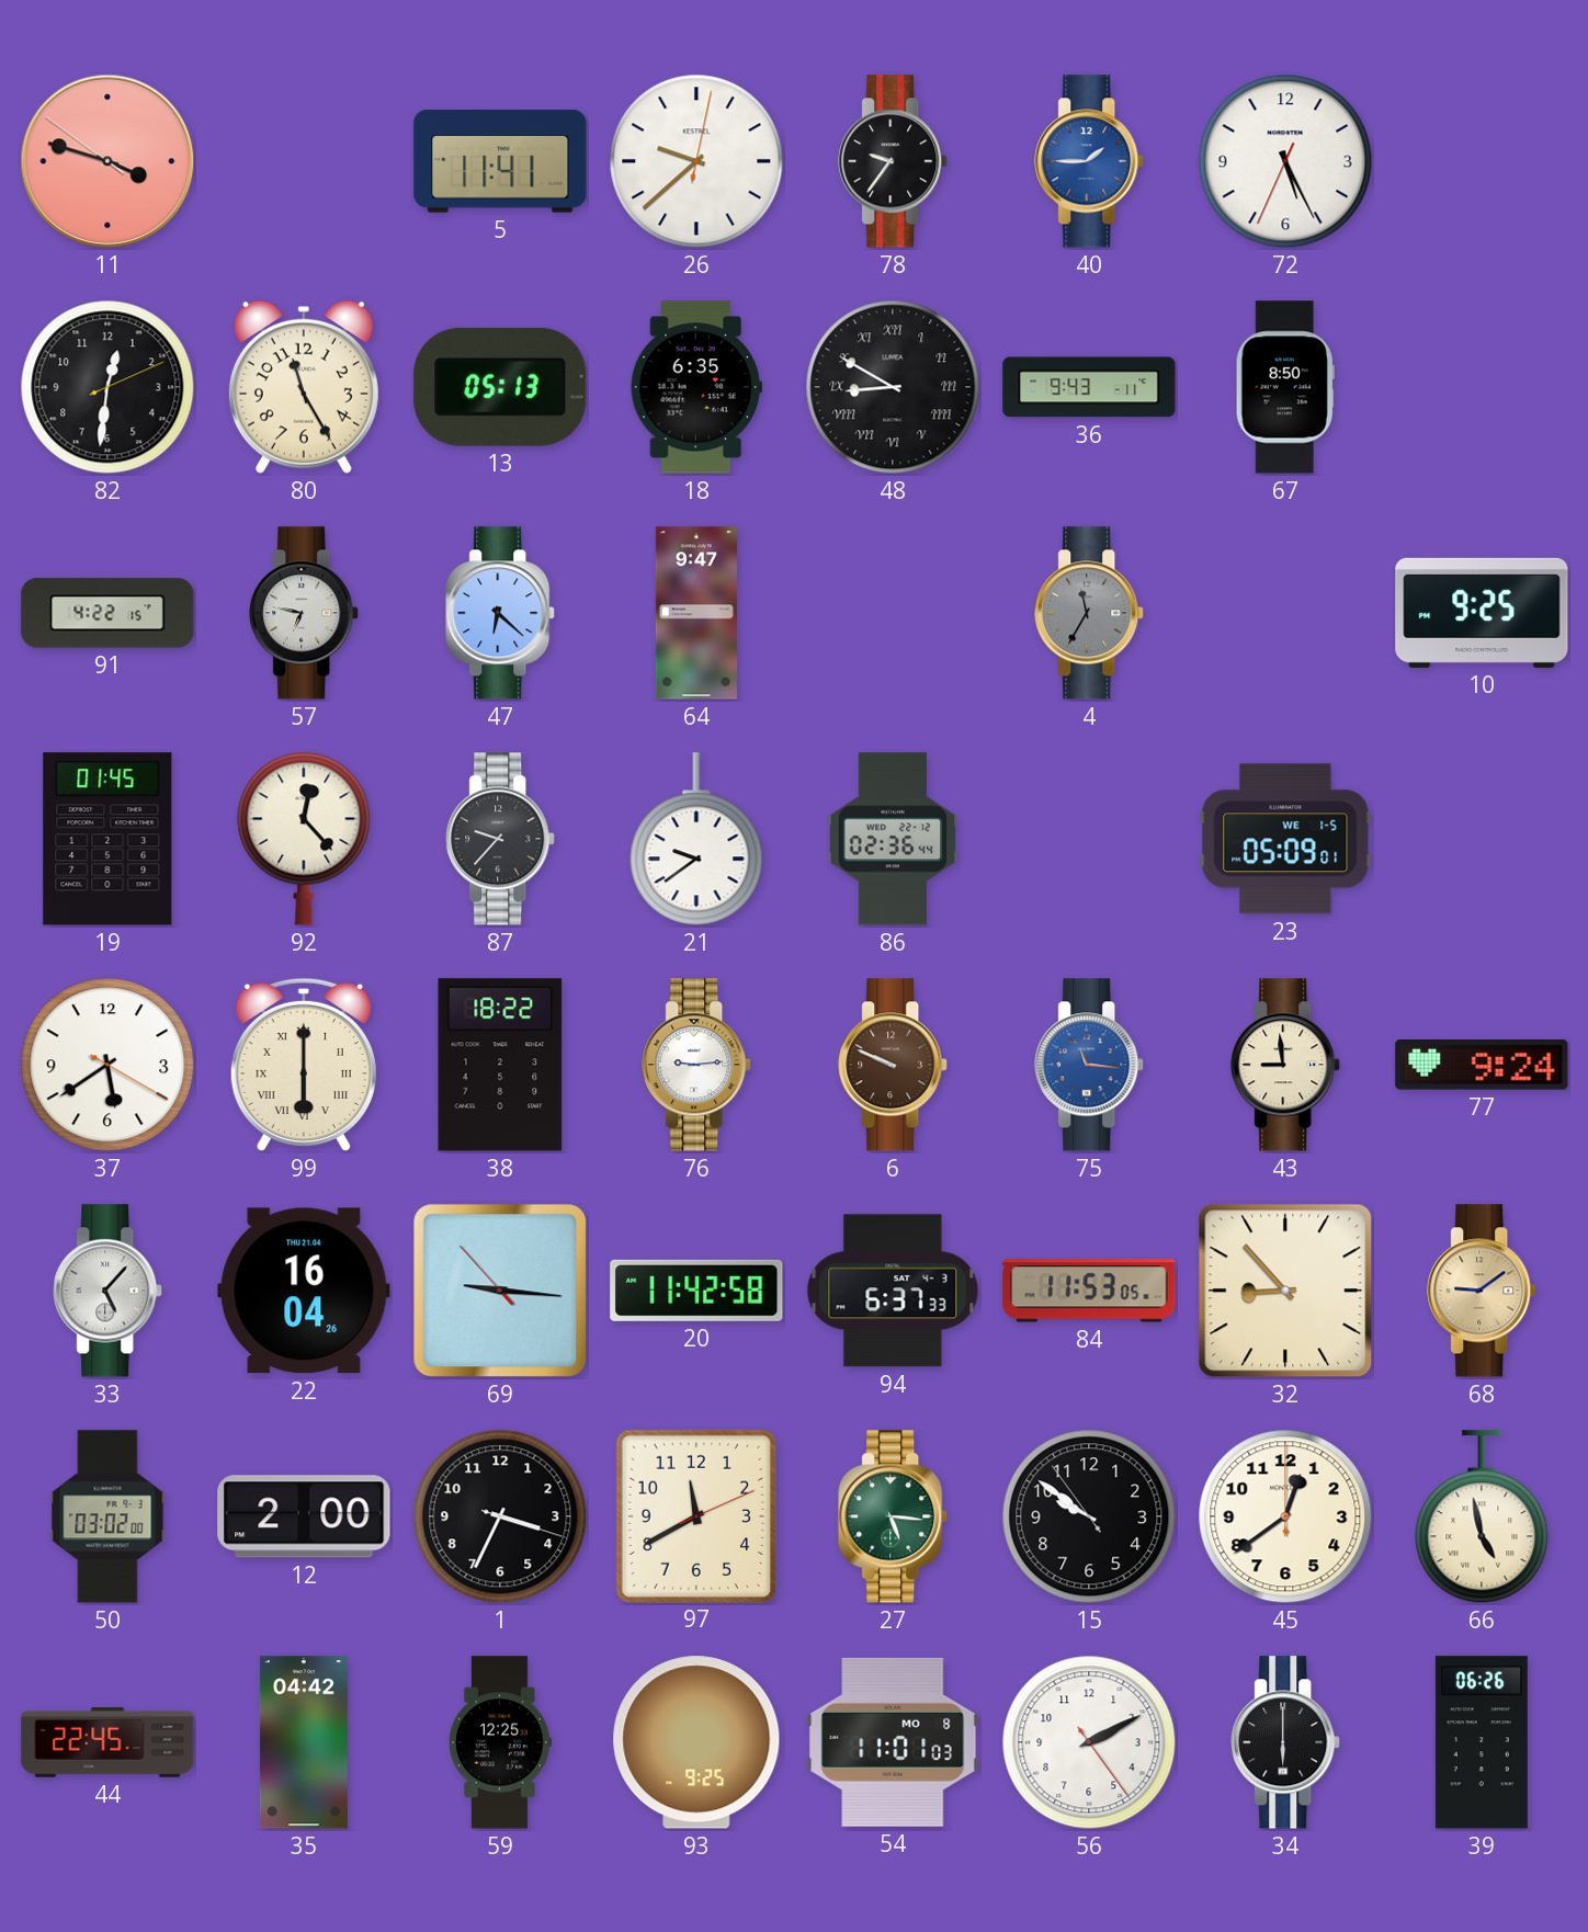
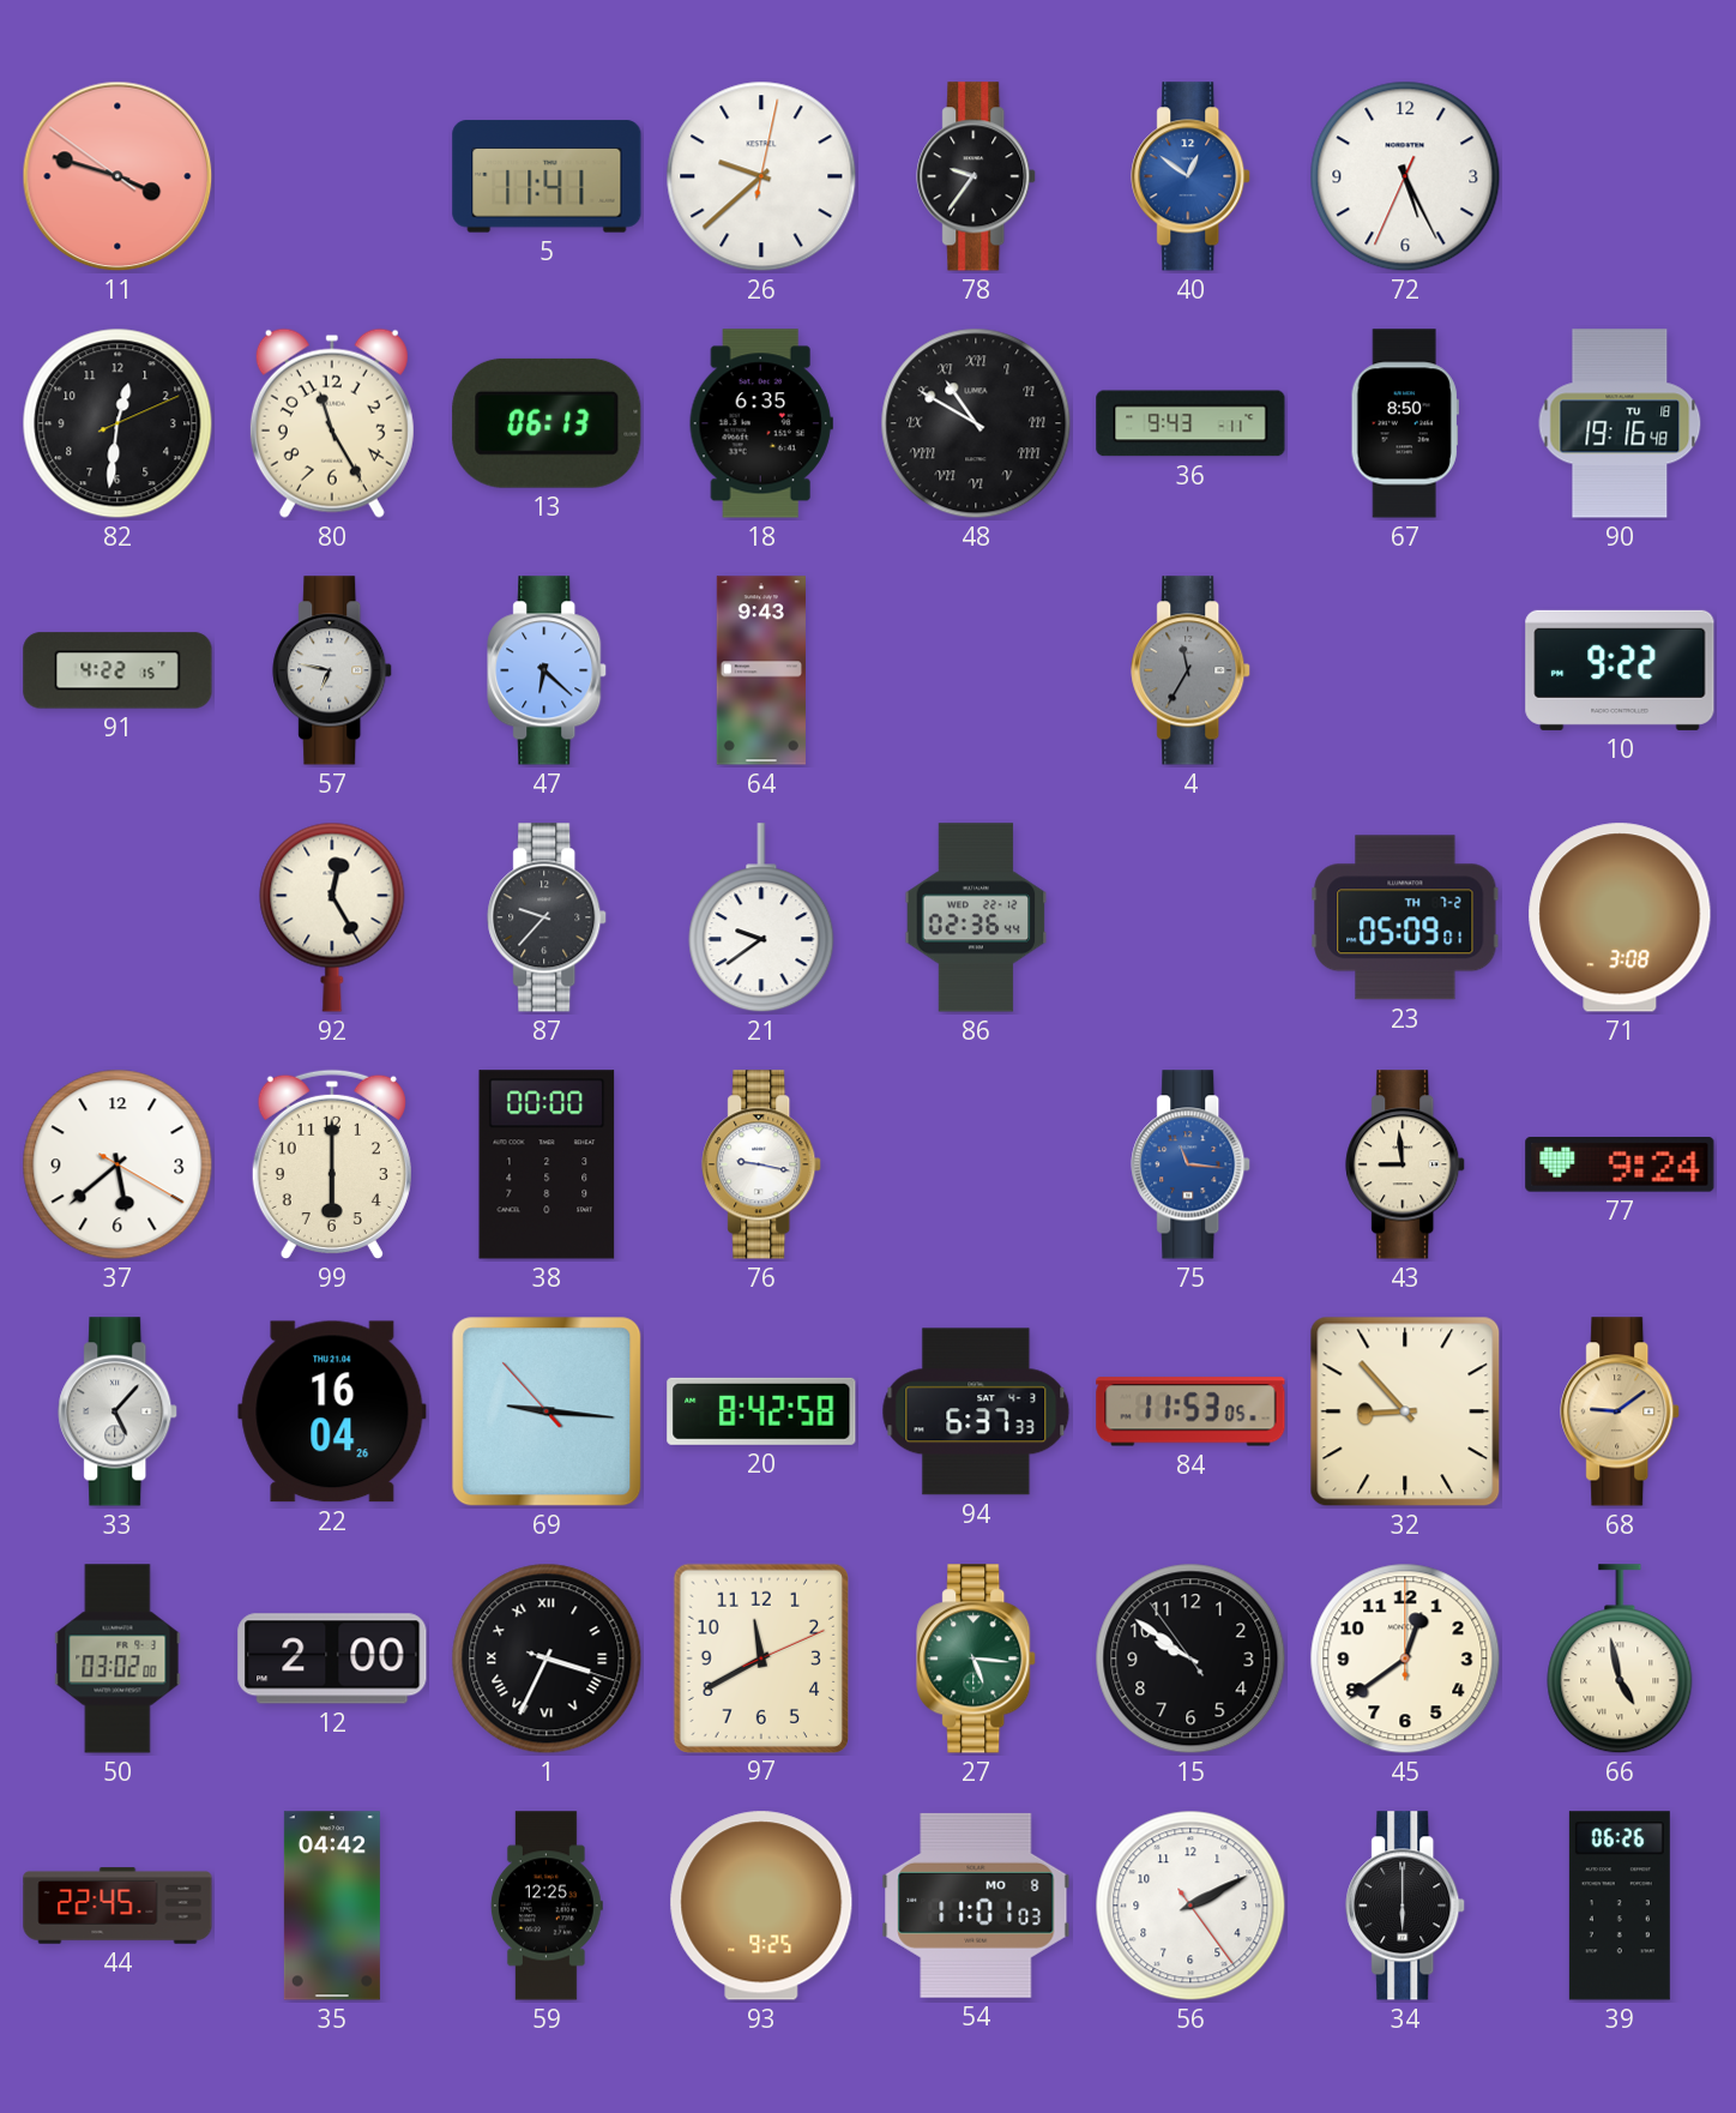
40: 1:45 -> 12:51 (1192, 176)
13: 05:13 -> 06:13 (547, 423)
48: 8:50 -> 10:50 (976, 423)
90: none -> 19:16 (1620, 423)
64: 9:47 -> 9:43 (761, 670)
10: 9:25 -> 9:22 (1620, 670)
19: 01:45 -> none (107, 839)
92: 12:23 -> 12:25 (332, 917)
23 date: WE 1-5 -> TH 7-2 (1405, 917)
71: none -> 3:08 (1620, 917)
37: 5:39 -> 5:38 (117, 1164)
99 numerals: Roman -> Arabic (332, 1164)
38: 18:22 -> 00:00 (547, 1164)
76: 9:14 -> 9:17 (762, 1164)
6: 9:49 -> none (894, 1065)
20: 11:42 -> 8:42 (761, 1411)
1 numerals: Arabic -> Roman (547, 1659)
